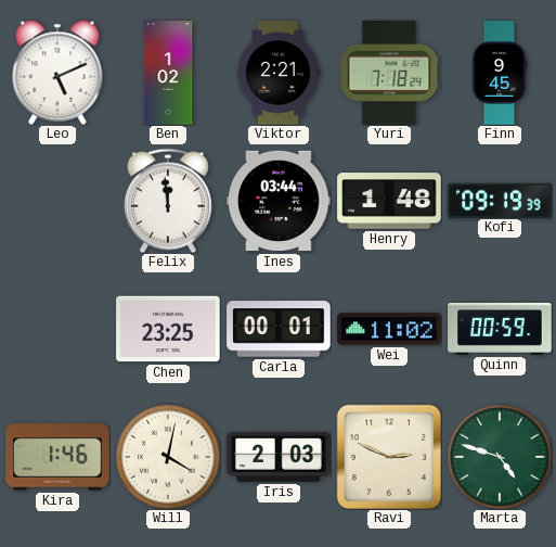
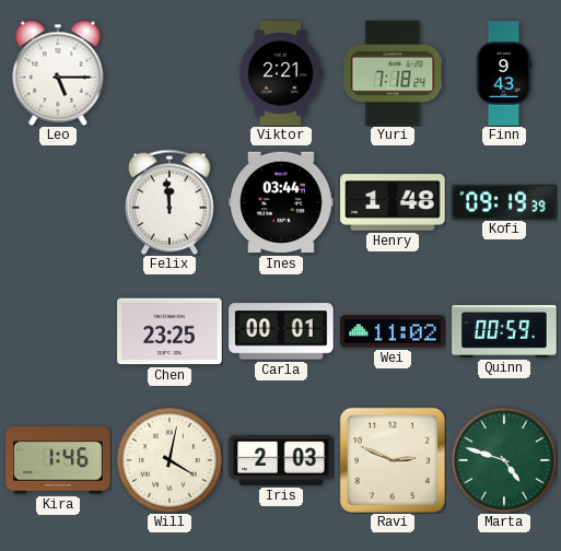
Leo: 5:11 -> 5:15 (58, 73)
Ben: 1:02 -> none (168, 73)
Finn: 9:45 -> 9:43 (504, 73)
